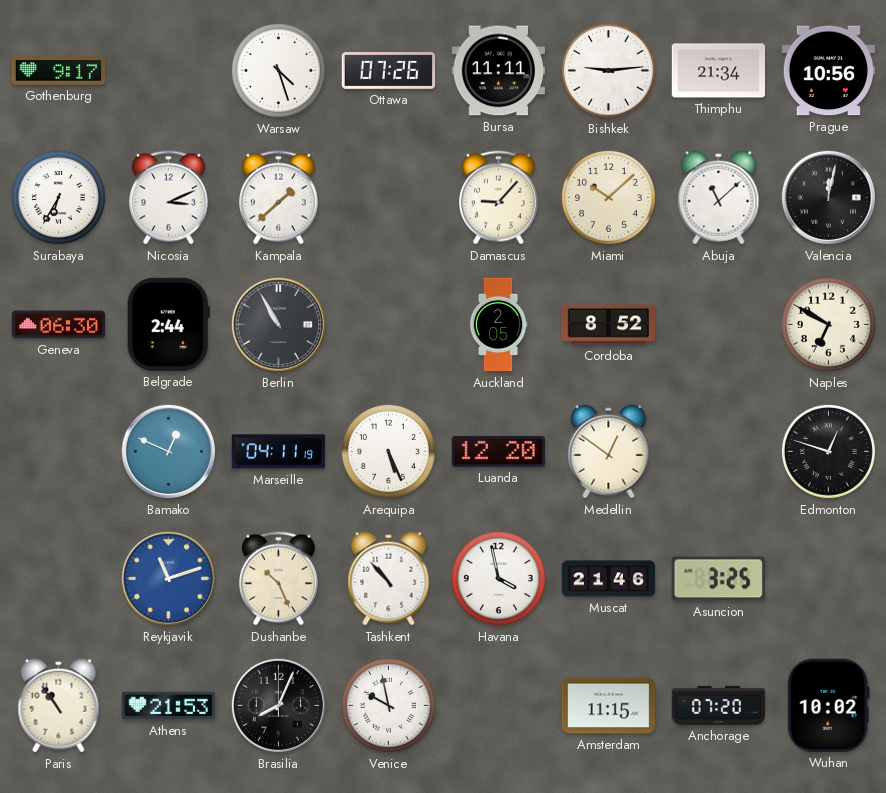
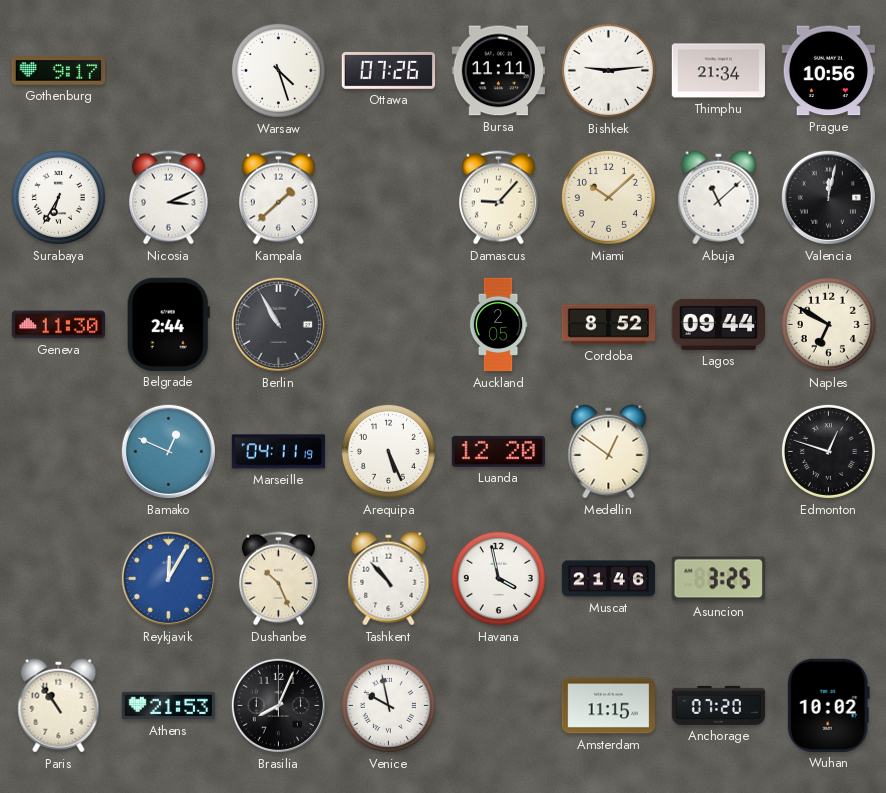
Geneva: 06:30 -> 11:30 (59, 325)
Lagos: none -> 09:44 (718, 324)
Reykjavik: 11:12 -> 12:05 (168, 578)
